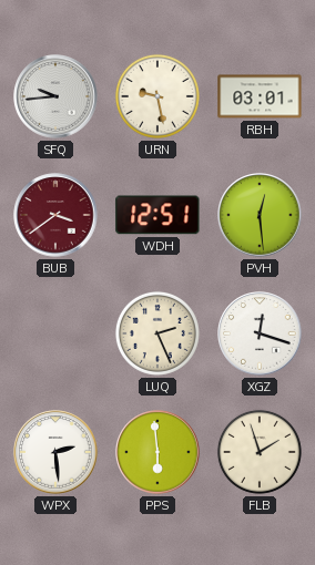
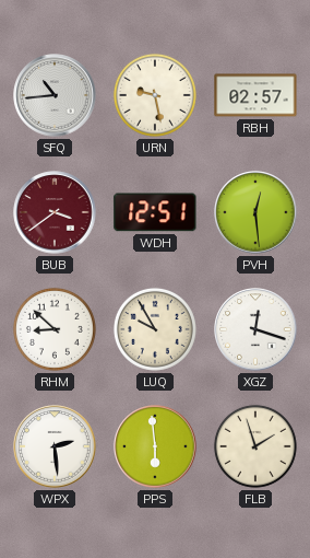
SFQ: 9:44 -> 10:44 (55, 95)
RBH: 03:01 -> 02:57 (255, 95)
RHM: none -> 8:52 (55, 329)
LUQ: 2:26 -> 9:55 (155, 329)
